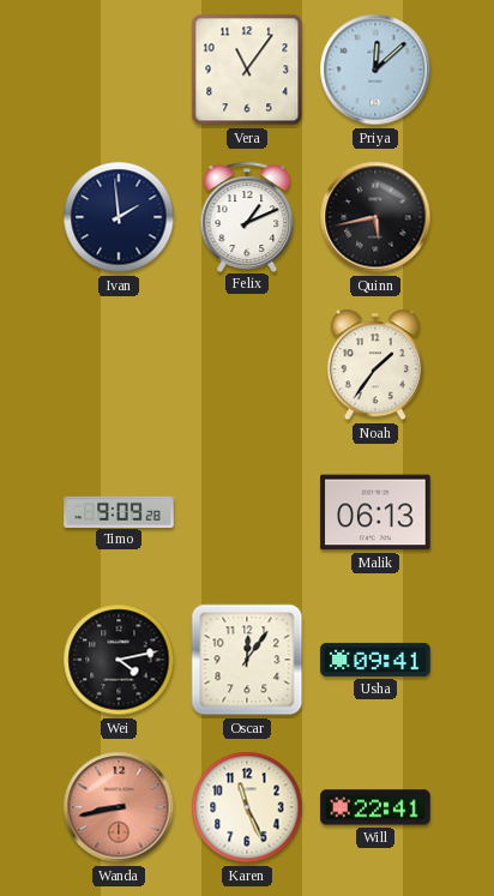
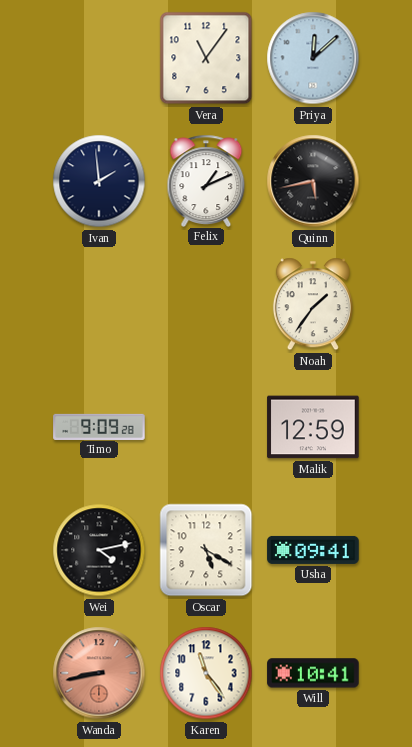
Malik: 06:13 -> 12:59 (313, 427)
Oscar: 12:06 -> 5:20 (206, 550)
Karen: 11:26 -> 11:24 (206, 673)
Will: 22:41 -> 10:41 (313, 673)
